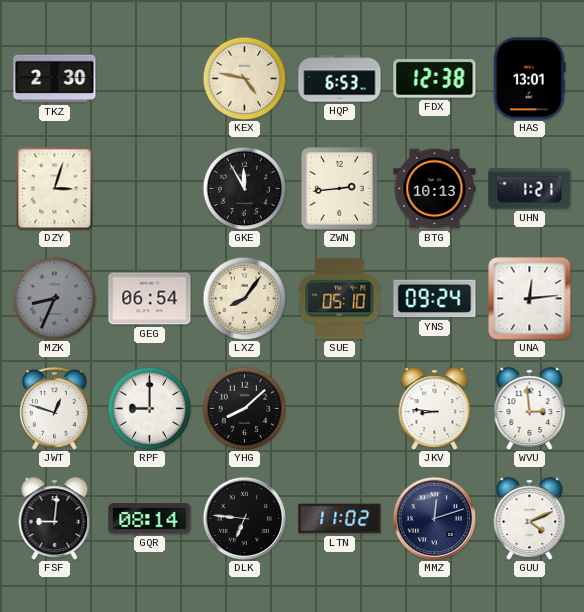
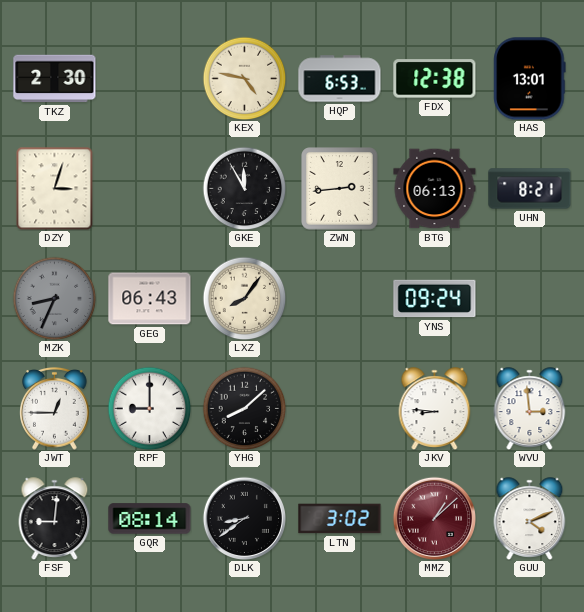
BTG: 10:13 -> 06:13 (435, 189)
UHN: 1:21 -> 8:21 (530, 189)
GEG: 06:54 -> 06:43 (150, 299)
SUE: 05:10 -> none (340, 299)
UNA: 12:14 -> none (530, 299)
JWT: 12:48 -> 12:45 (55, 408)
DLK: 6:46 -> 8:39 (244, 518)
LTN: 11:02 -> 3:02 (340, 519)
MMZ: 12:12 -> 1:08 (434, 518)
MMZ dial: navy -> burgundy (434, 518)
